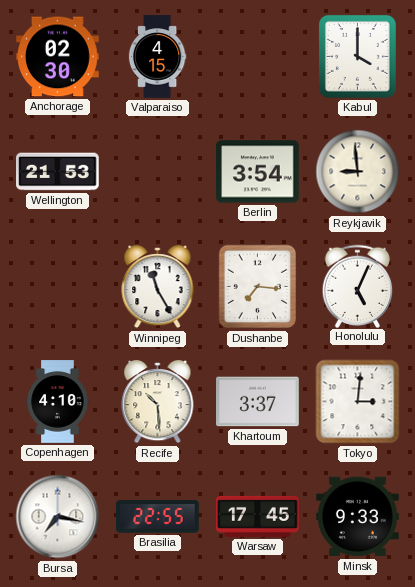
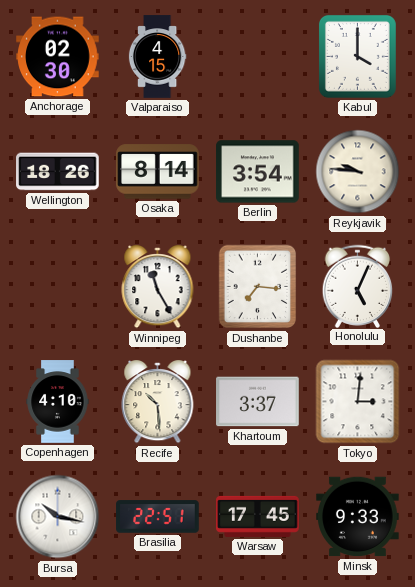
Wellington: 21:53 -> 18:26 (58, 172)
Osaka: none -> 8:14 (158, 172)
Reykjavik: 8:59 -> 9:46 (358, 172)
Bursa: 7:17 -> 10:17 (58, 517)
Brasilia: 22:55 -> 22:51 (158, 517)
